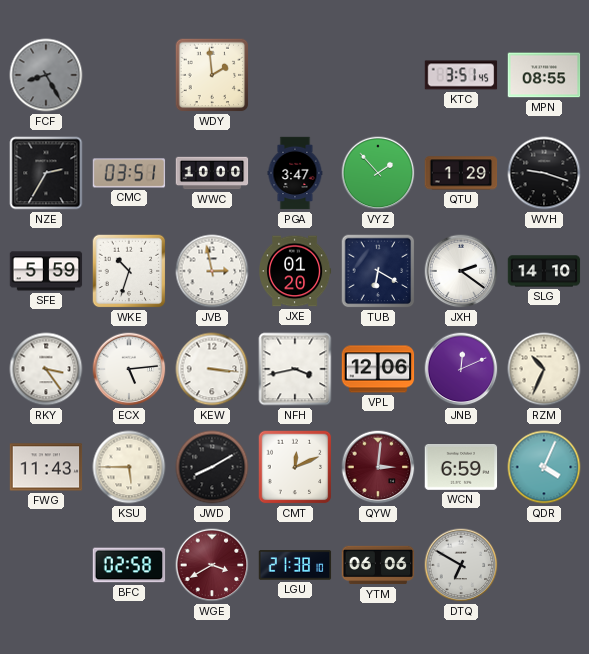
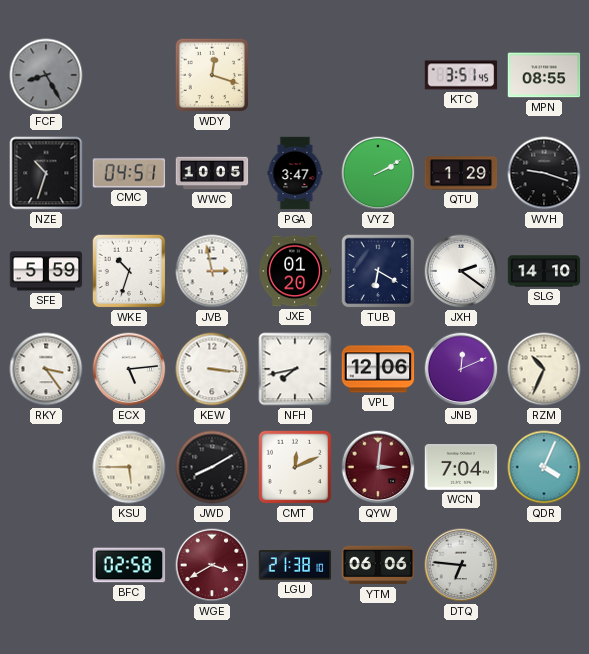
WDY: 1:59 -> 12:18 (212, 75)
NZE: 2:35 -> 10:33 (46, 173)
CMC: 03:51 -> 04:51 (129, 173)
WWC: 10:00 -> 10:05 (212, 173)
VYZ: 1:53 -> 2:10 (378, 173)
NFH: 3:43 -> 7:43 (295, 369)
FWG: 11:43 -> none (46, 467)
WCN: 6:59 -> 7:04 (461, 468)
DTQ: 6:50 -> 6:46 (461, 565)
